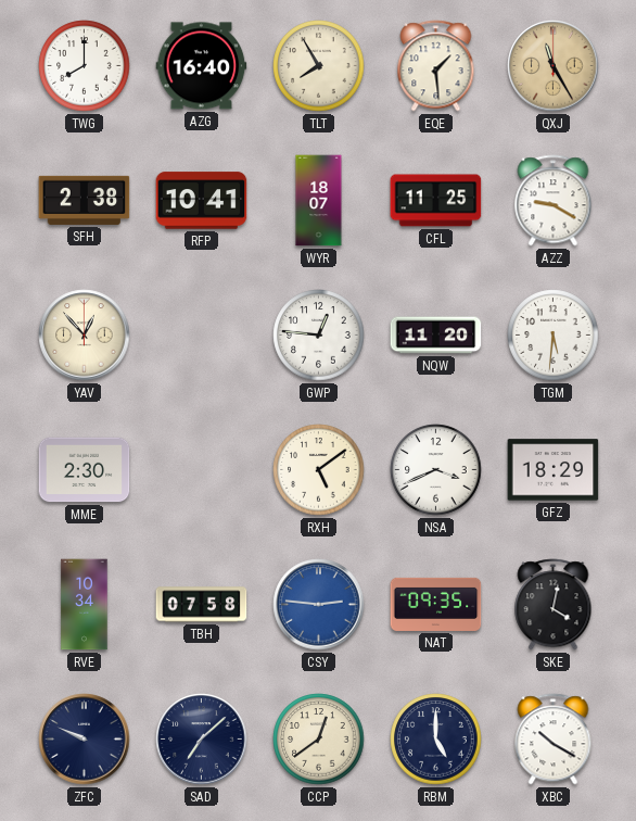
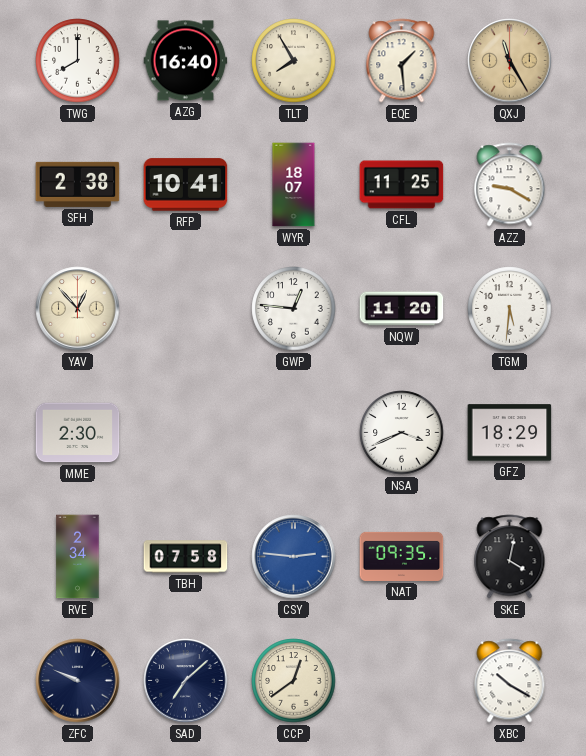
RXH: 5:09 -> none (319, 470)
RVE: 10:34 -> 2:34 (78, 557)
RBM: 5:00 -> none (436, 740)
